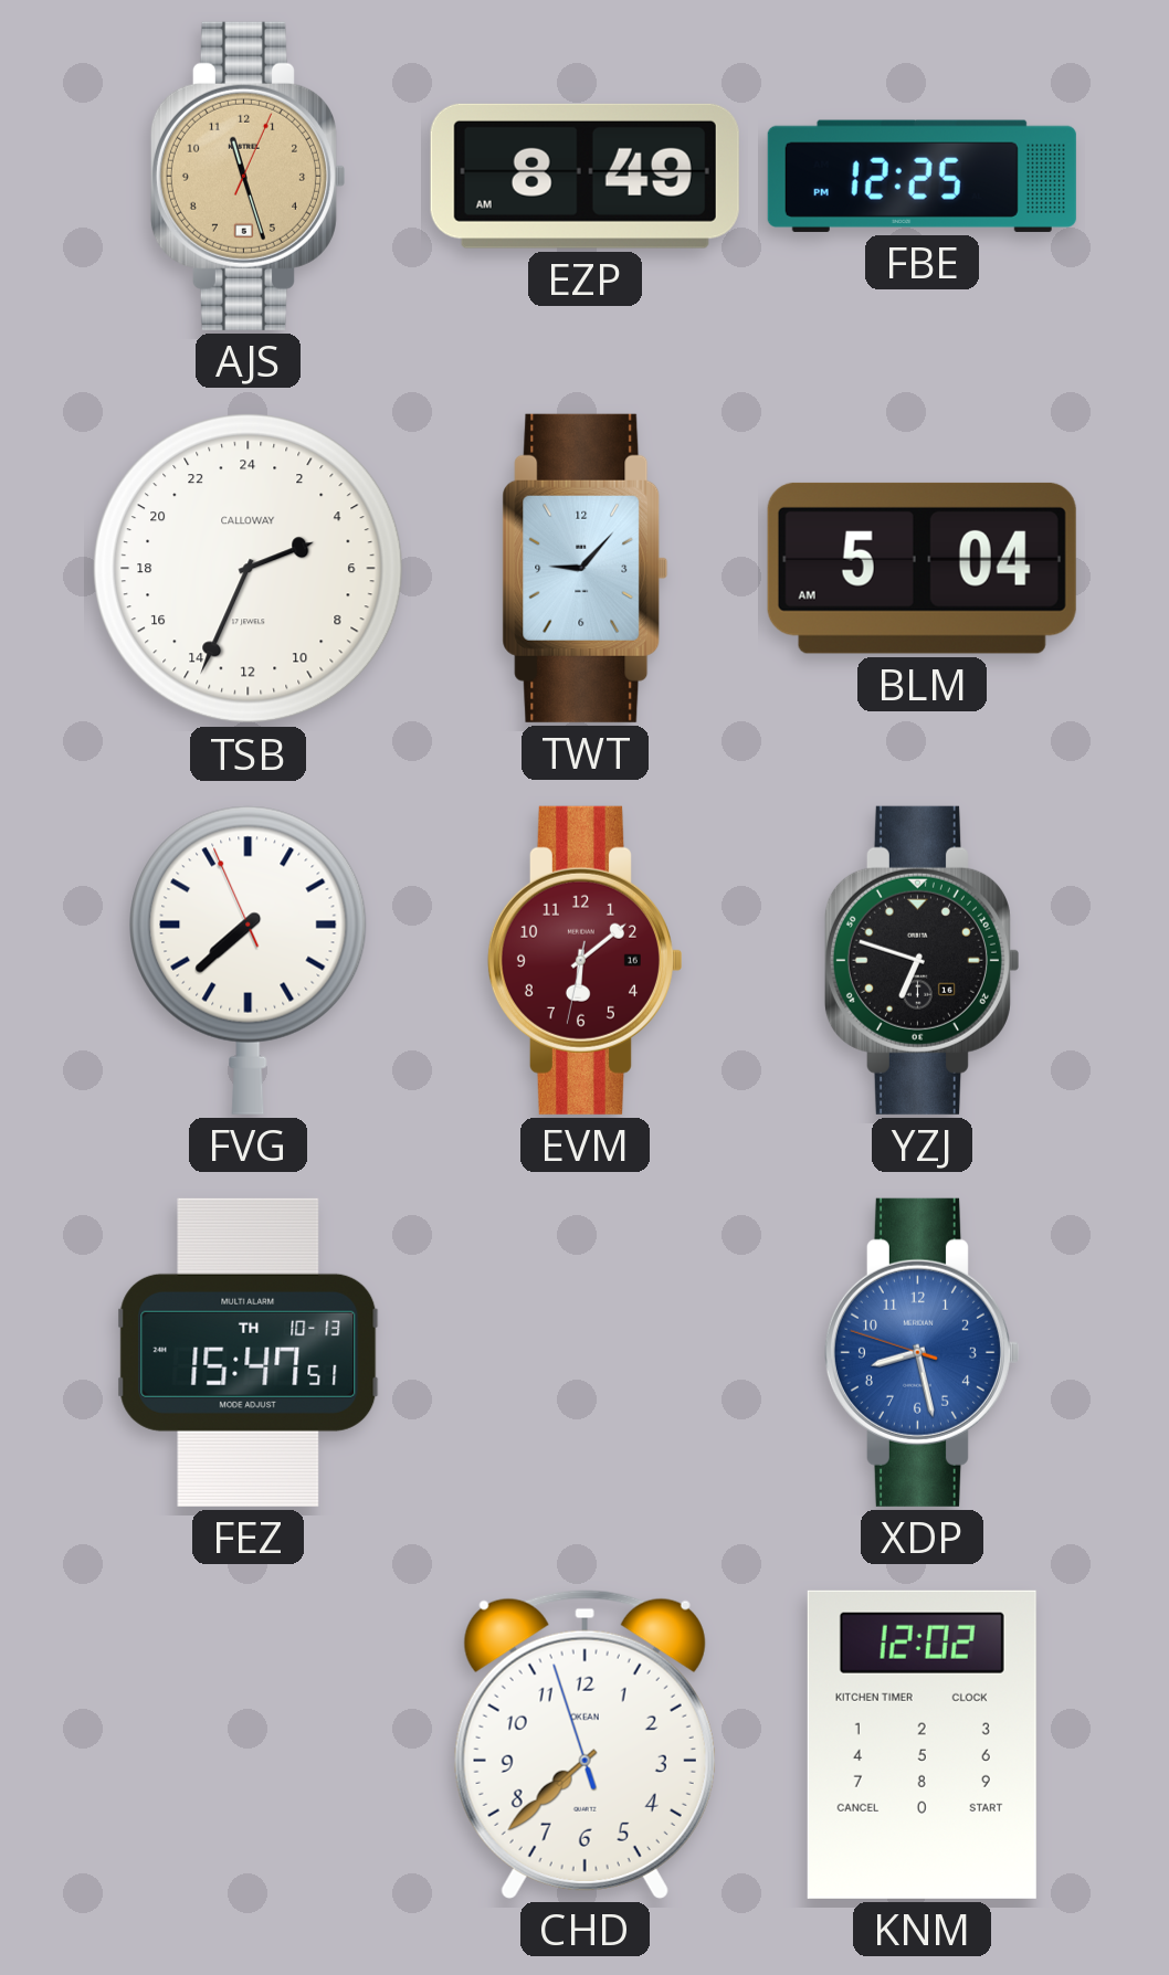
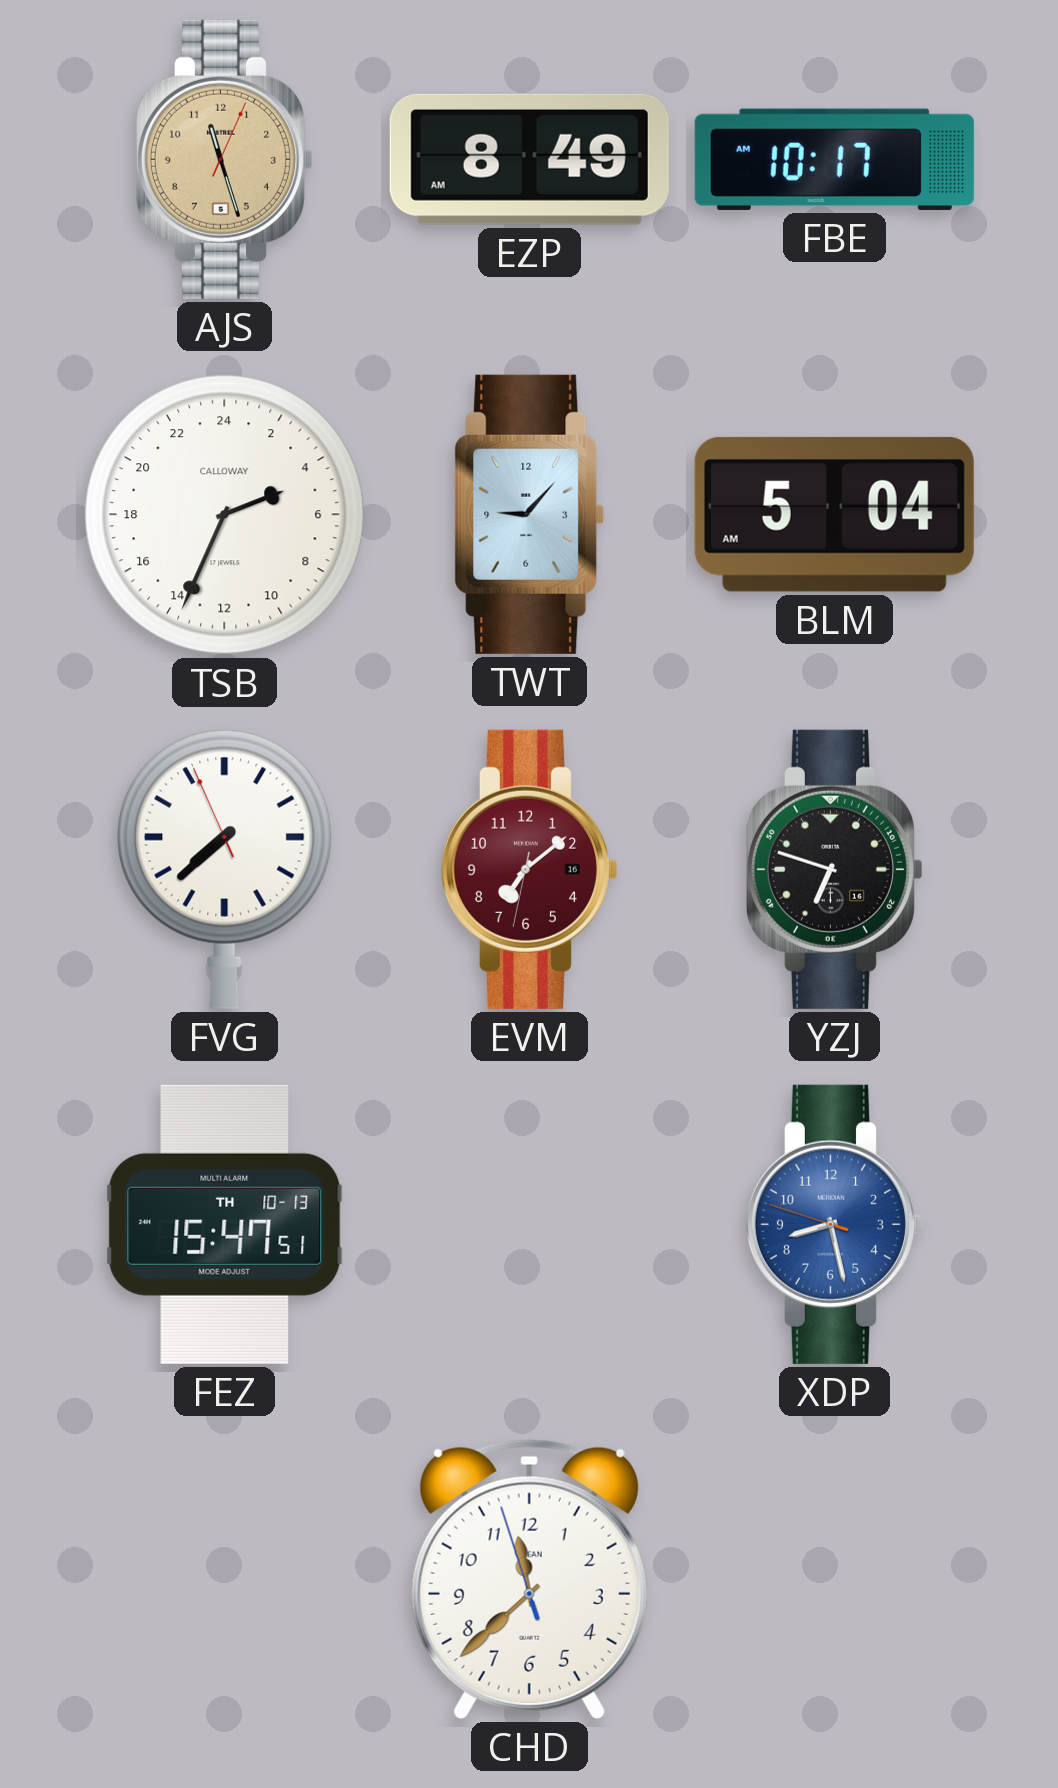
FBE: 12:25 -> 10:17 (834, 159)
EVM: 6:08 -> 7:08 (529, 869)
CHD: 7:37 -> 11:37 (529, 1579)
KNM: 12:02 -> none (921, 1744)
